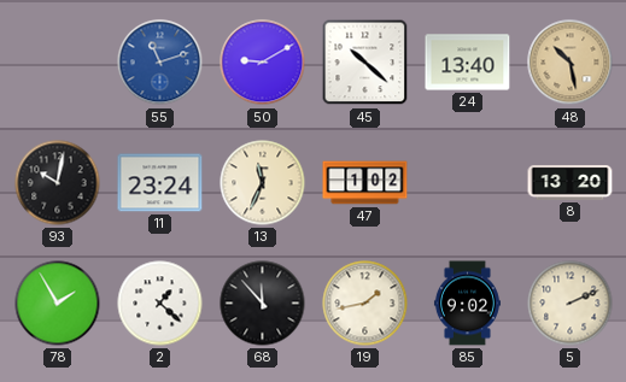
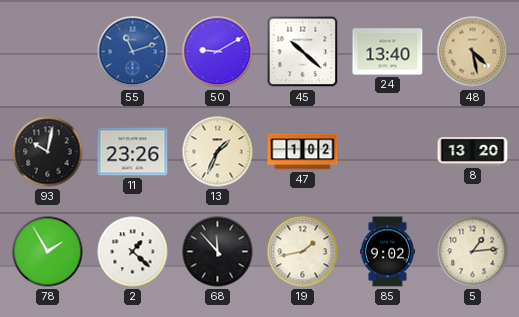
48: 10:28 -> 4:28 (473, 52)
11: 23:24 -> 23:26 (133, 152)
13: 11:34 -> 1:34 (218, 152)
5: 2:11 -> 1:14 (473, 252)
